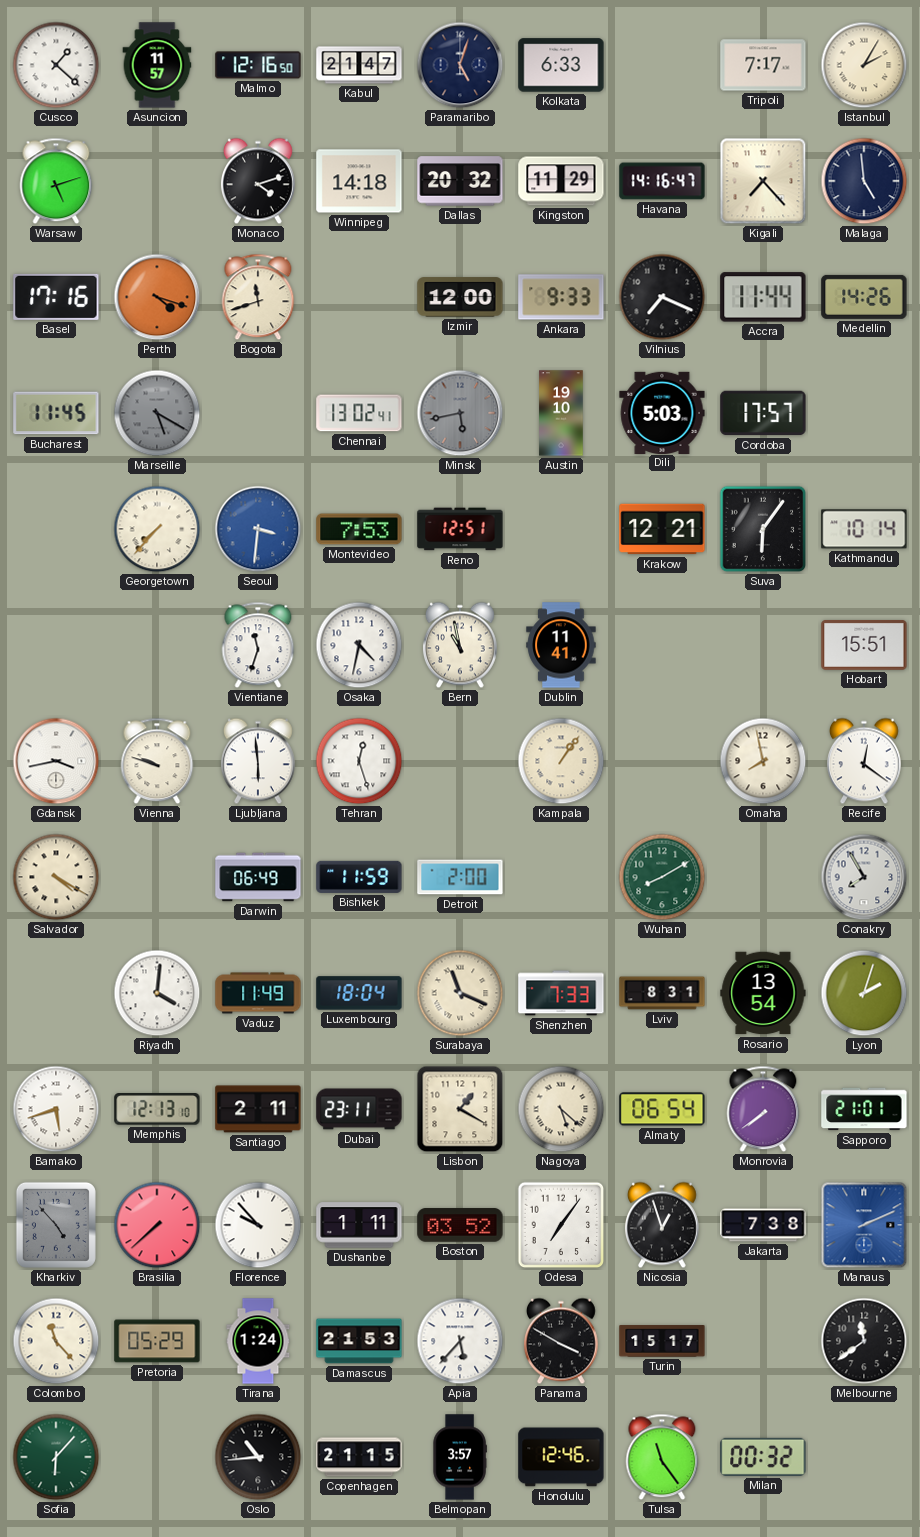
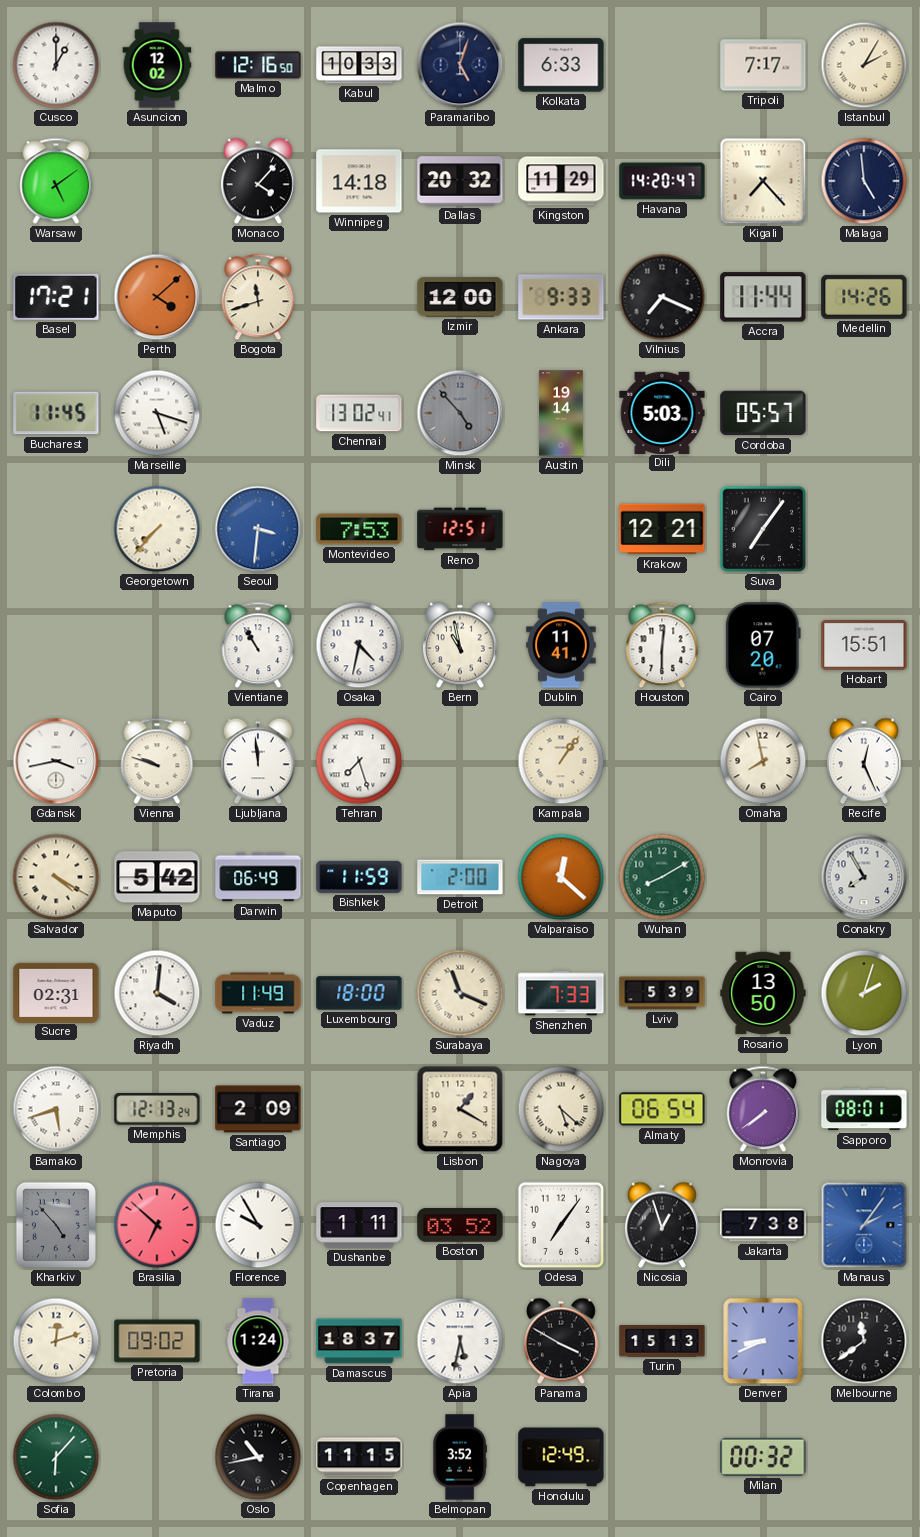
Cusco: 1:22 -> 1:00 (56, 65)
Asuncion: 11:57 -> 12:02 (157, 65)
Kabul: 21:47 -> 10:33 (359, 65)
Warsaw: 5:12 -> 5:09 (56, 181)
Monaco: 4:12 -> 4:07 (258, 181)
Havana: 14:16 -> 14:20 (662, 181)
Basel: 17:16 -> 17:21 (56, 297)
Perth: 4:18 -> 4:08 (157, 297)
Marseille: 5:20 -> 5:18 (157, 413)
Marseille dial: grey -> white (157, 413)
Minsk: 5:43 -> 4:53 (460, 413)
Austin: 19:10 -> 19:14 (561, 413)
Cordoba: 17:57 -> 05:57 (763, 413)
Suva: 6:06 -> 7:06 (763, 529)
Kathmandu: 10:14 -> none (864, 529)
Vientiane: 11:33 -> 10:55 (258, 645)
Houston: none -> 6:01 (662, 645)
Cairo: none -> 07:20 (763, 645)
Ljubljana: 5:59 -> 11:59 (258, 761)
Tehran: 12:27 -> 7:27 (359, 761)
Recife: 12:21 -> 12:26 (864, 761)
Maputo: none -> 5:42 (157, 877)
Valparaiso: none -> 12:22 (561, 877)
Sucre: none -> 02:31 (56, 992)
Luxembourg: 18:04 -> 18:00 (359, 993)
Lviv: 8:31 -> 5:39 (662, 993)
Rosario: 13:54 -> 13:50 (763, 993)
Memphis: 12:13:10 -> 12:13:24 (157, 1110)
Santiago: 2:11 -> 2:09 (258, 1109)
Dubai: 23:11 -> none (359, 1109)
Sapporo: 21:01 -> 08:01 (864, 1109)
Brasilia: 7:38 -> 6:52 (157, 1225)
Florence: 9:53 -> 9:55 (258, 1225)
Manaus: 2:11 -> 2:06 (864, 1225)
Colombo: 11:23 -> 12:12 (56, 1341)
Pretoria: 05:29 -> 09:02 (157, 1341)
Damascus: 21:53 -> 18:37 (359, 1341)
Apia: 5:37 -> 5:32 (460, 1341)
Turin: 15:17 -> 15:13 (662, 1341)
Denver: none -> 8:41 (763, 1341)
Oslo: 10:44 -> 10:43 (258, 1457)
Copenhagen: 21:15 -> 11:15 (359, 1457)
Belmopan: 3:57 -> 3:52 (460, 1457)
Honolulu: 12:46 -> 12:49 (561, 1457)
Tulsa: 11:24 -> none (662, 1457)
